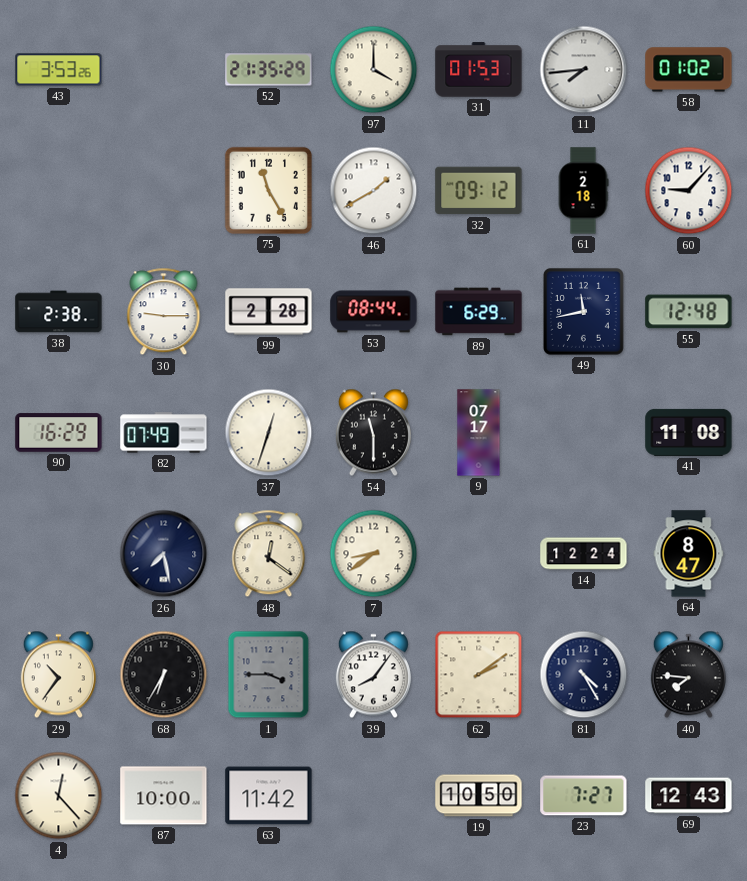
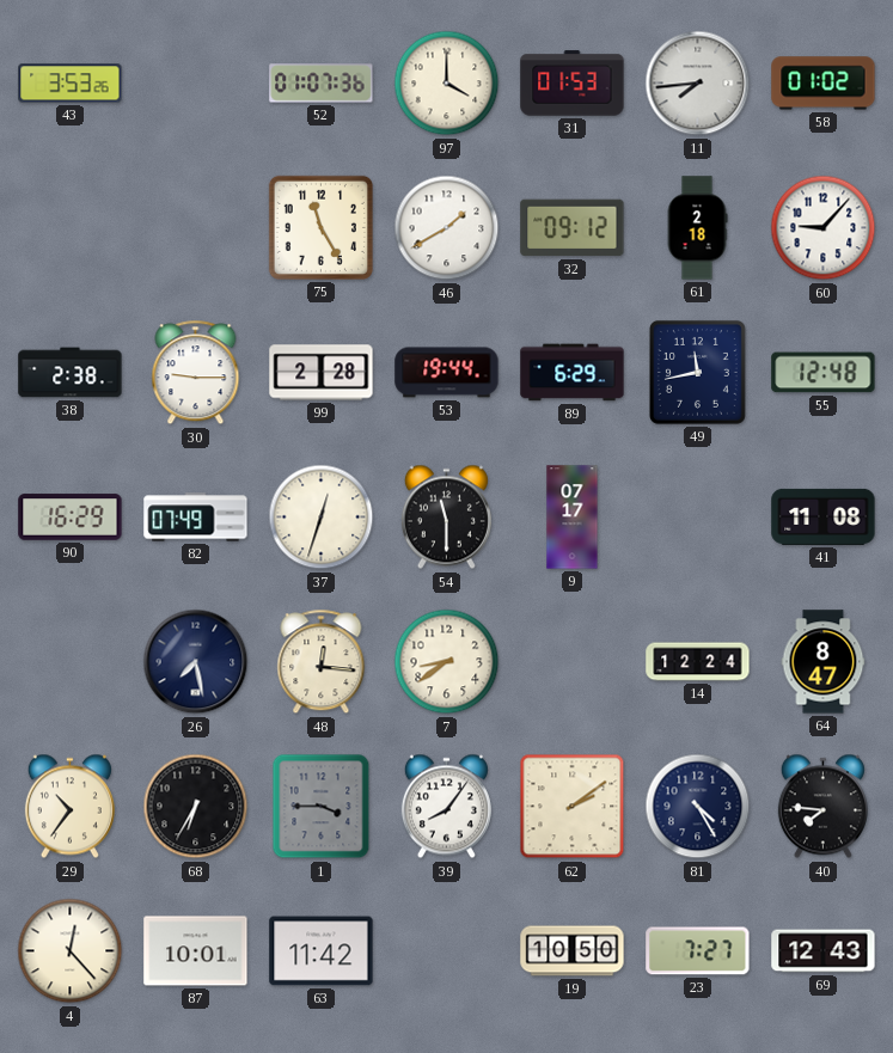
52: 21:35 -> 01:07 (322, 84)
53: 08:44 -> 19:44 (447, 373)
48: 12:21 -> 12:16 (322, 662)
87: 10:00 -> 10:01 (196, 951)
